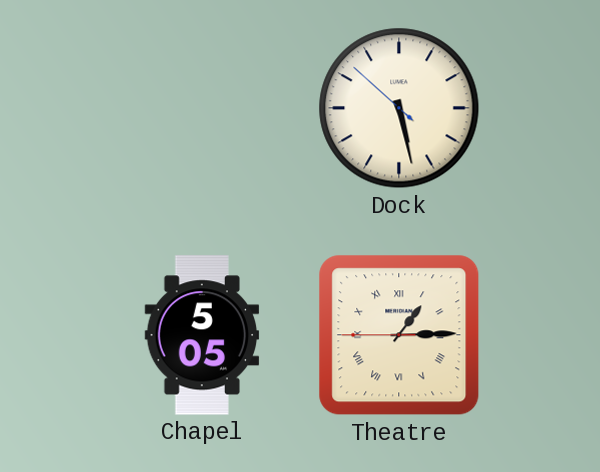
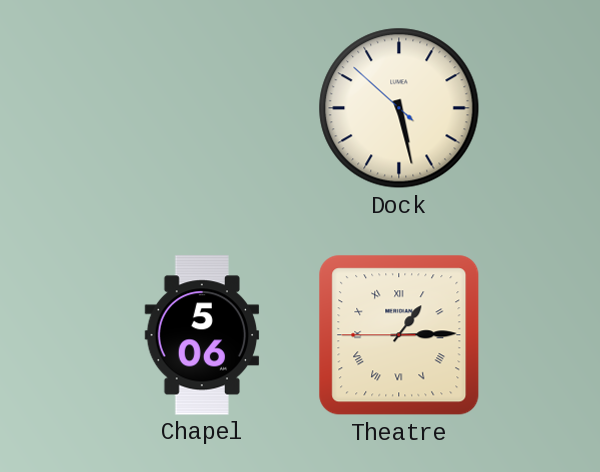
Chapel: 5:05 -> 5:06 (202, 335)
